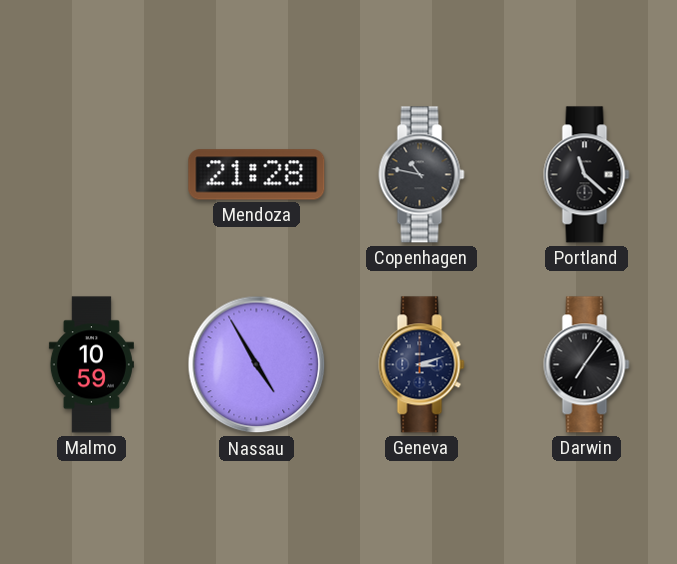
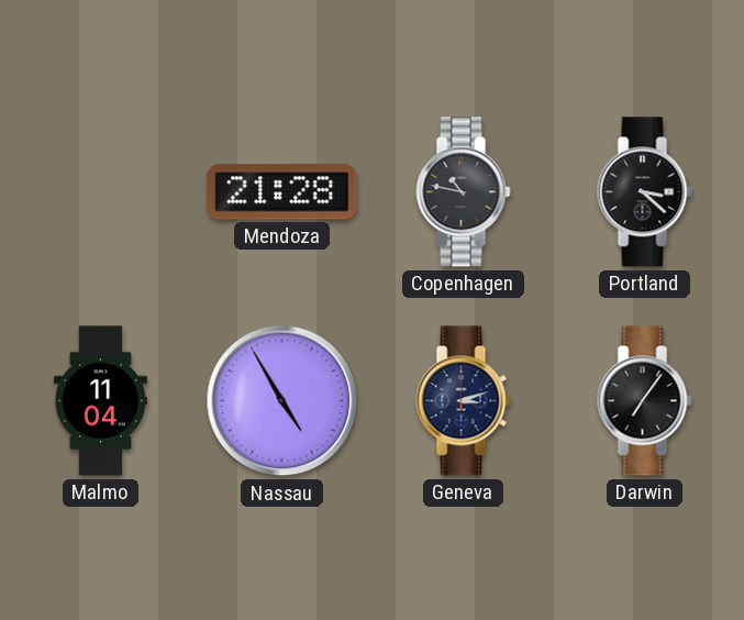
Portland: 11:22 -> 3:22 (645, 192)
Malmo: 10:59 -> 11:04 (100, 401)
